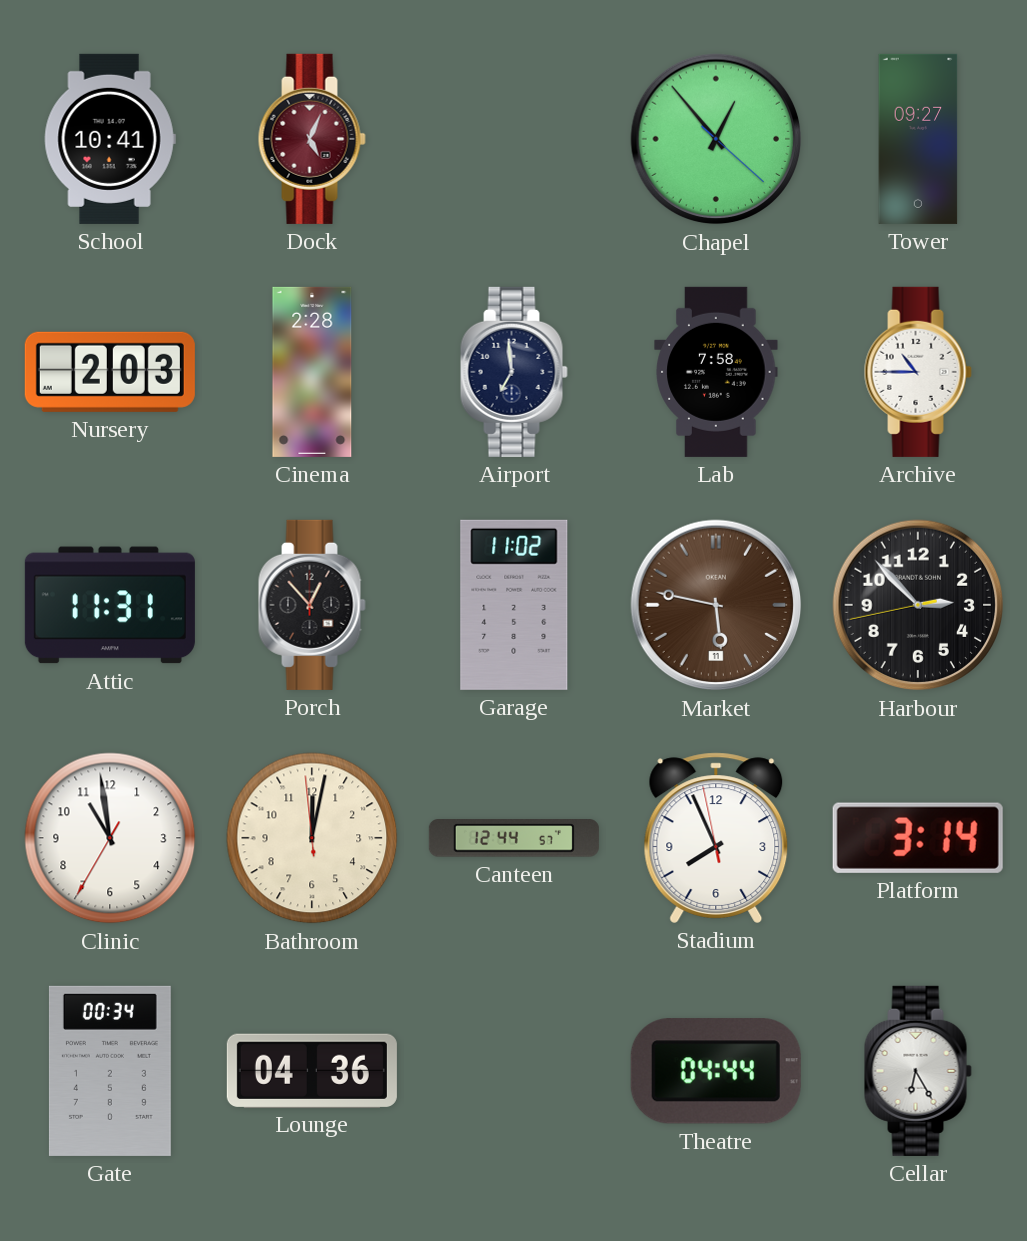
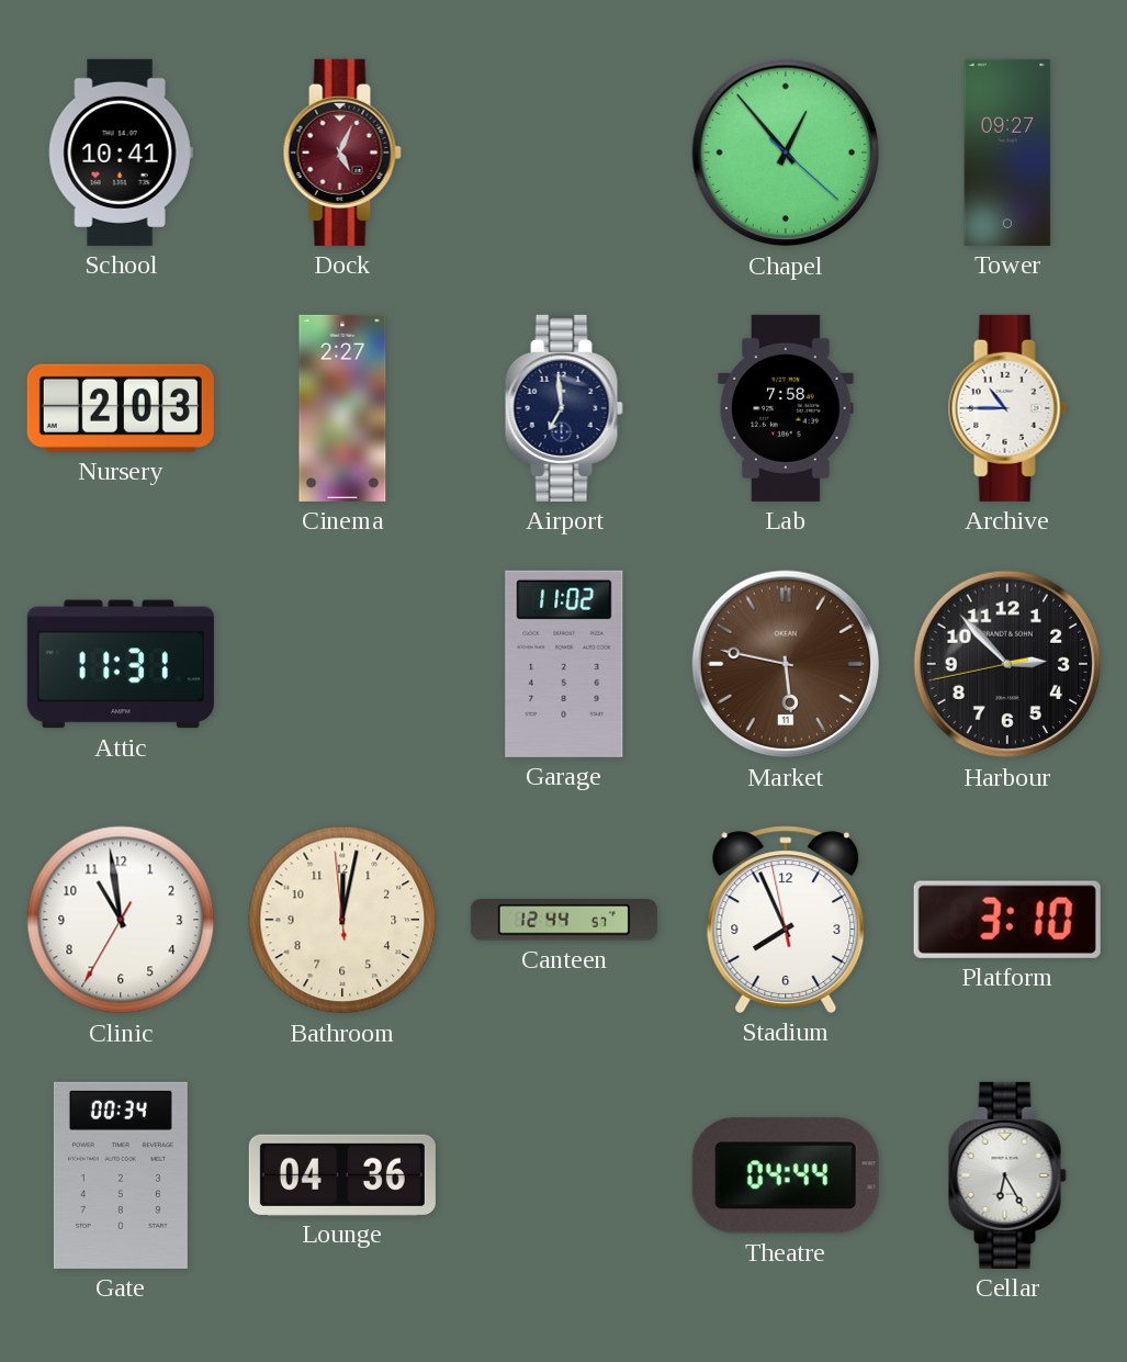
Cinema: 2:28 -> 2:27 (342, 408)
Porch: 12:53 -> none (312, 605)
Platform: 3:14 -> 3:10 (1007, 920)
